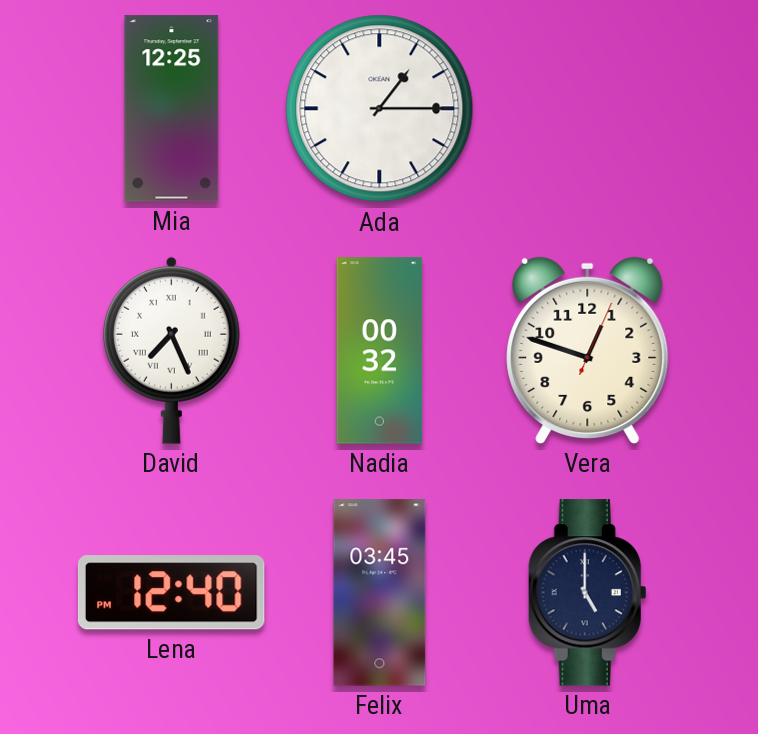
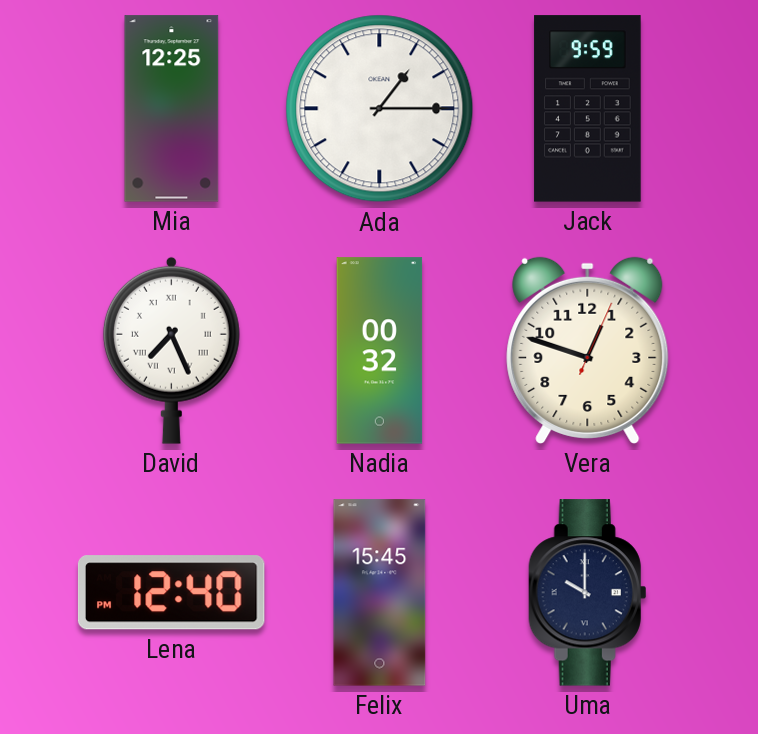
Jack: none -> 9:59 (588, 109)
Felix: 03:45 -> 15:45 (380, 593)
Uma: 5:00 -> 10:00 (588, 593)
